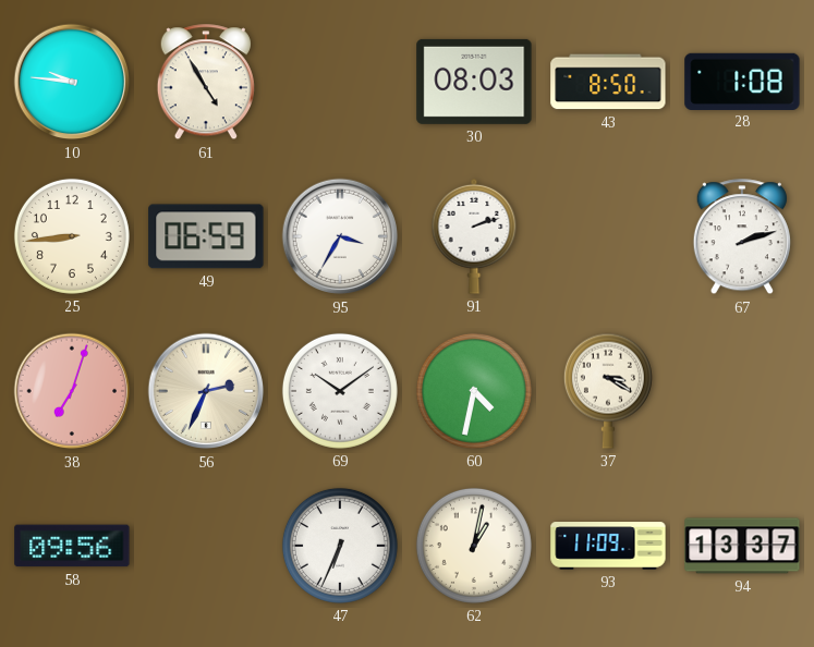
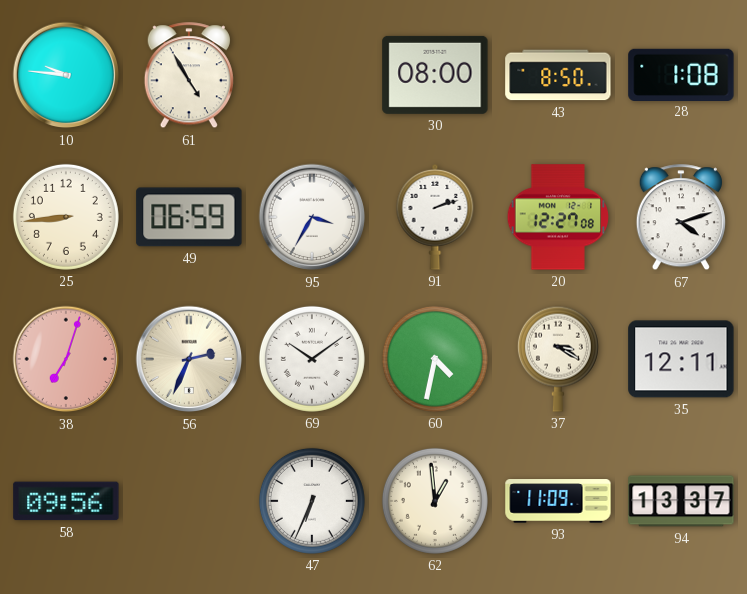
30: 08:03 -> 08:00 (435, 75)
20: none -> 12:27 (558, 217)
67: 2:12 -> 4:12 (681, 218)
35: none -> 12:11 (681, 359)
62: 1:02 -> 12:59 (435, 501)
